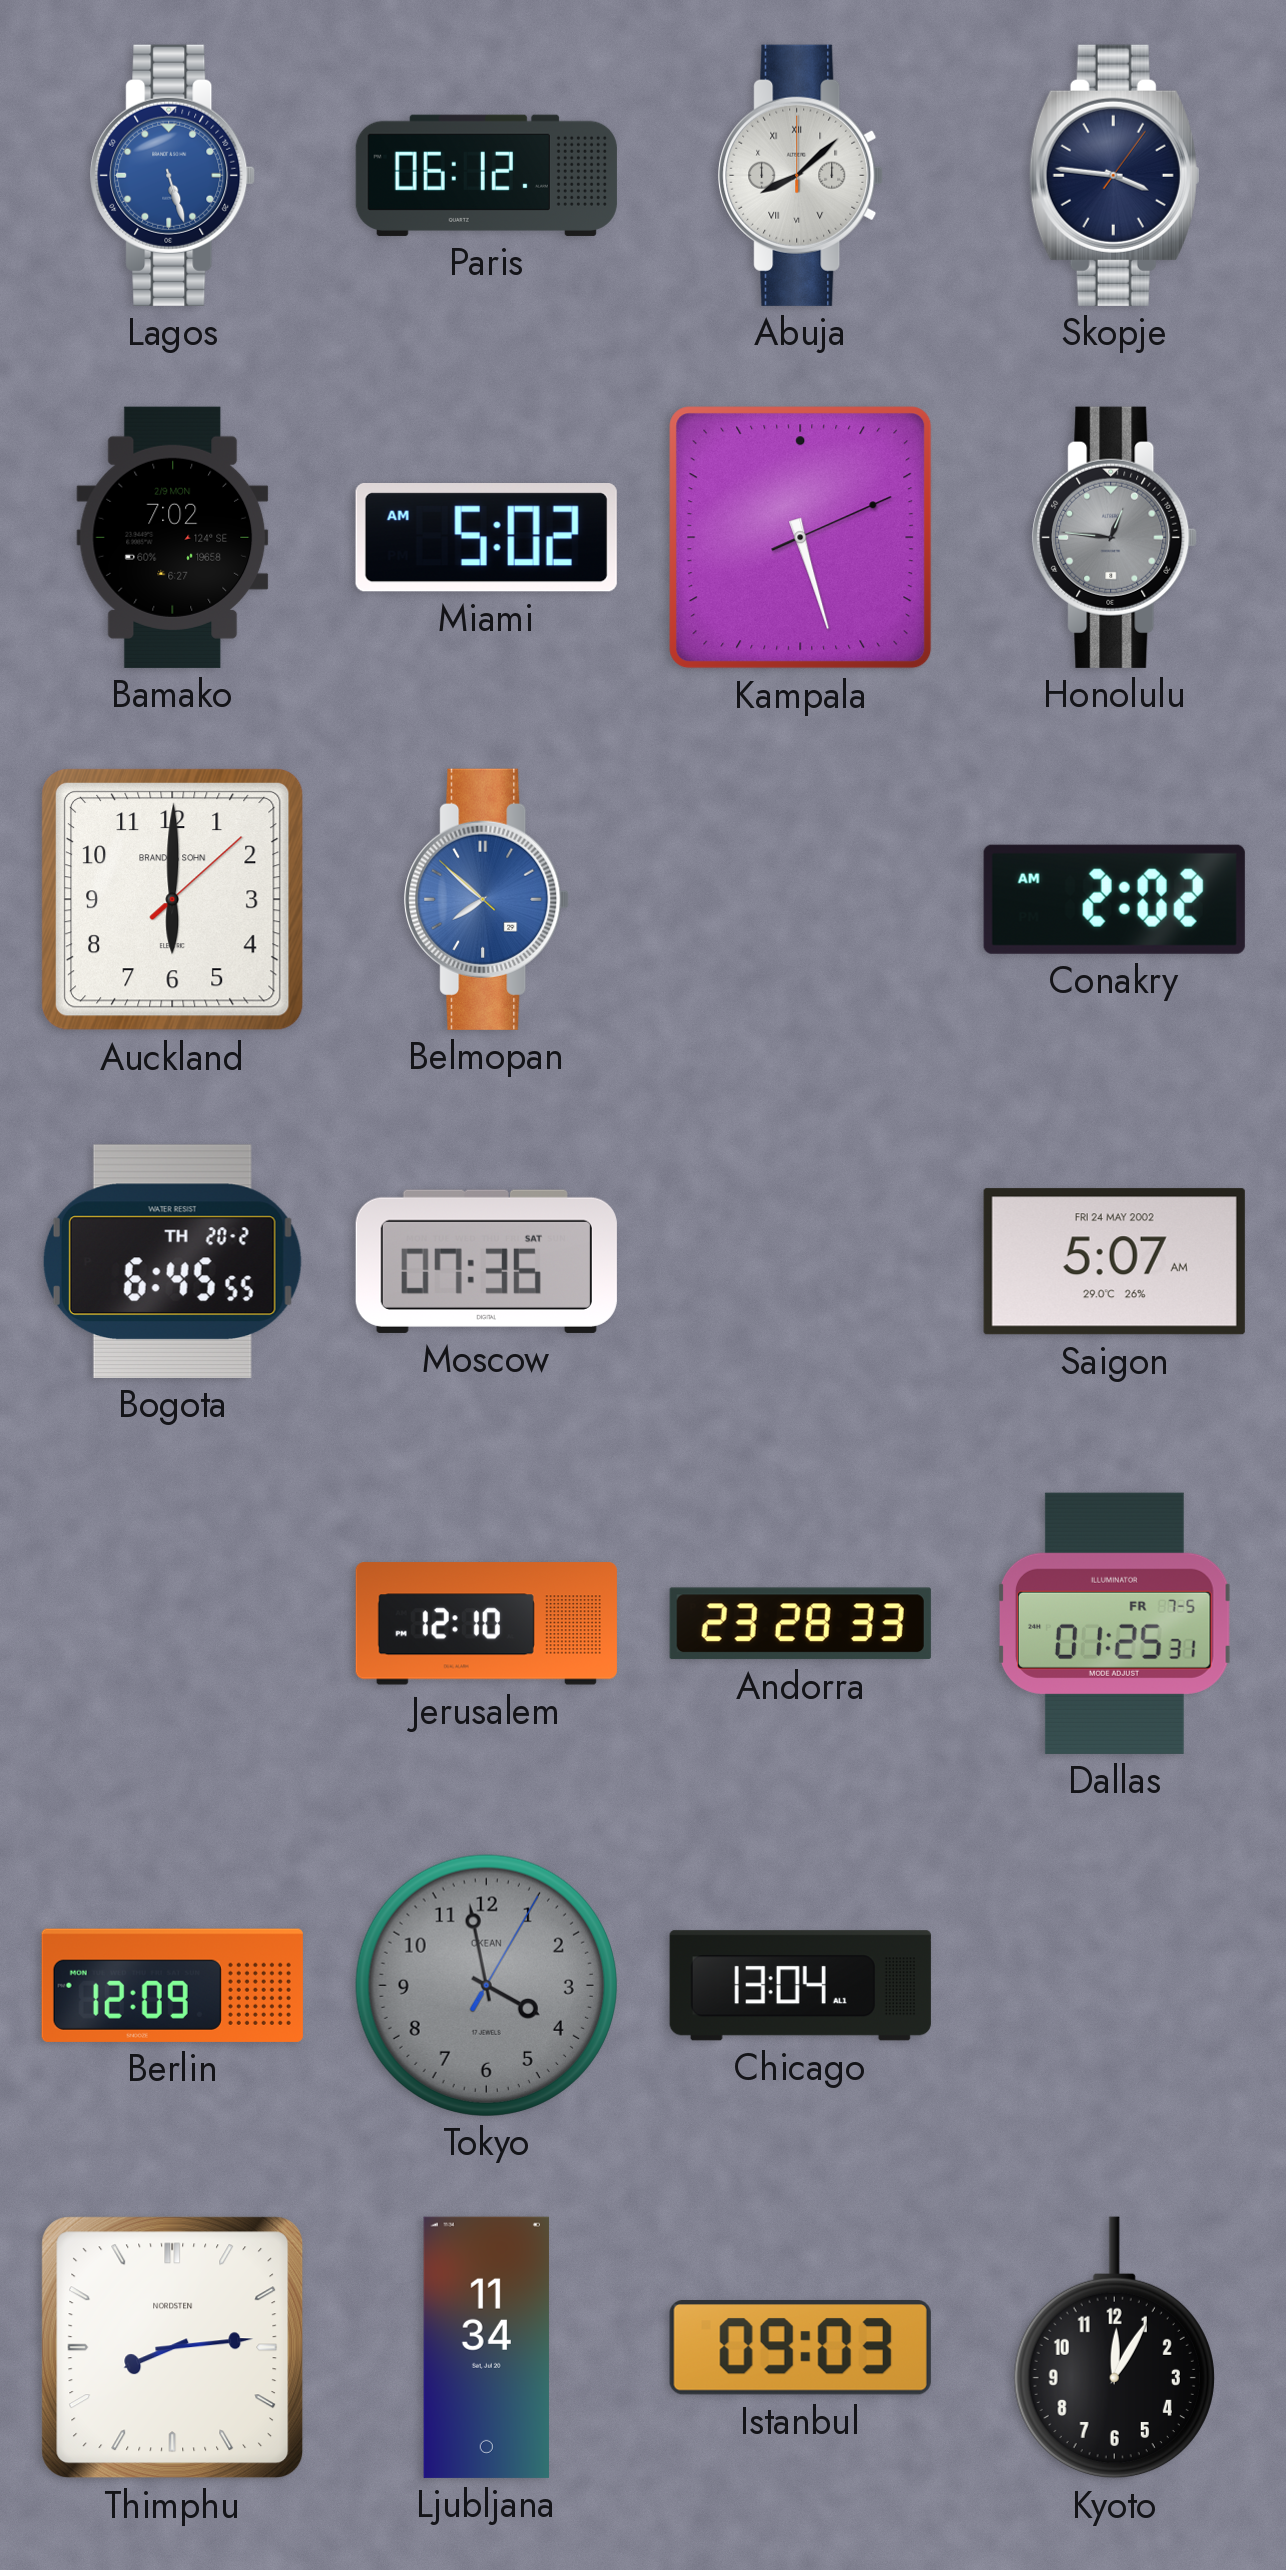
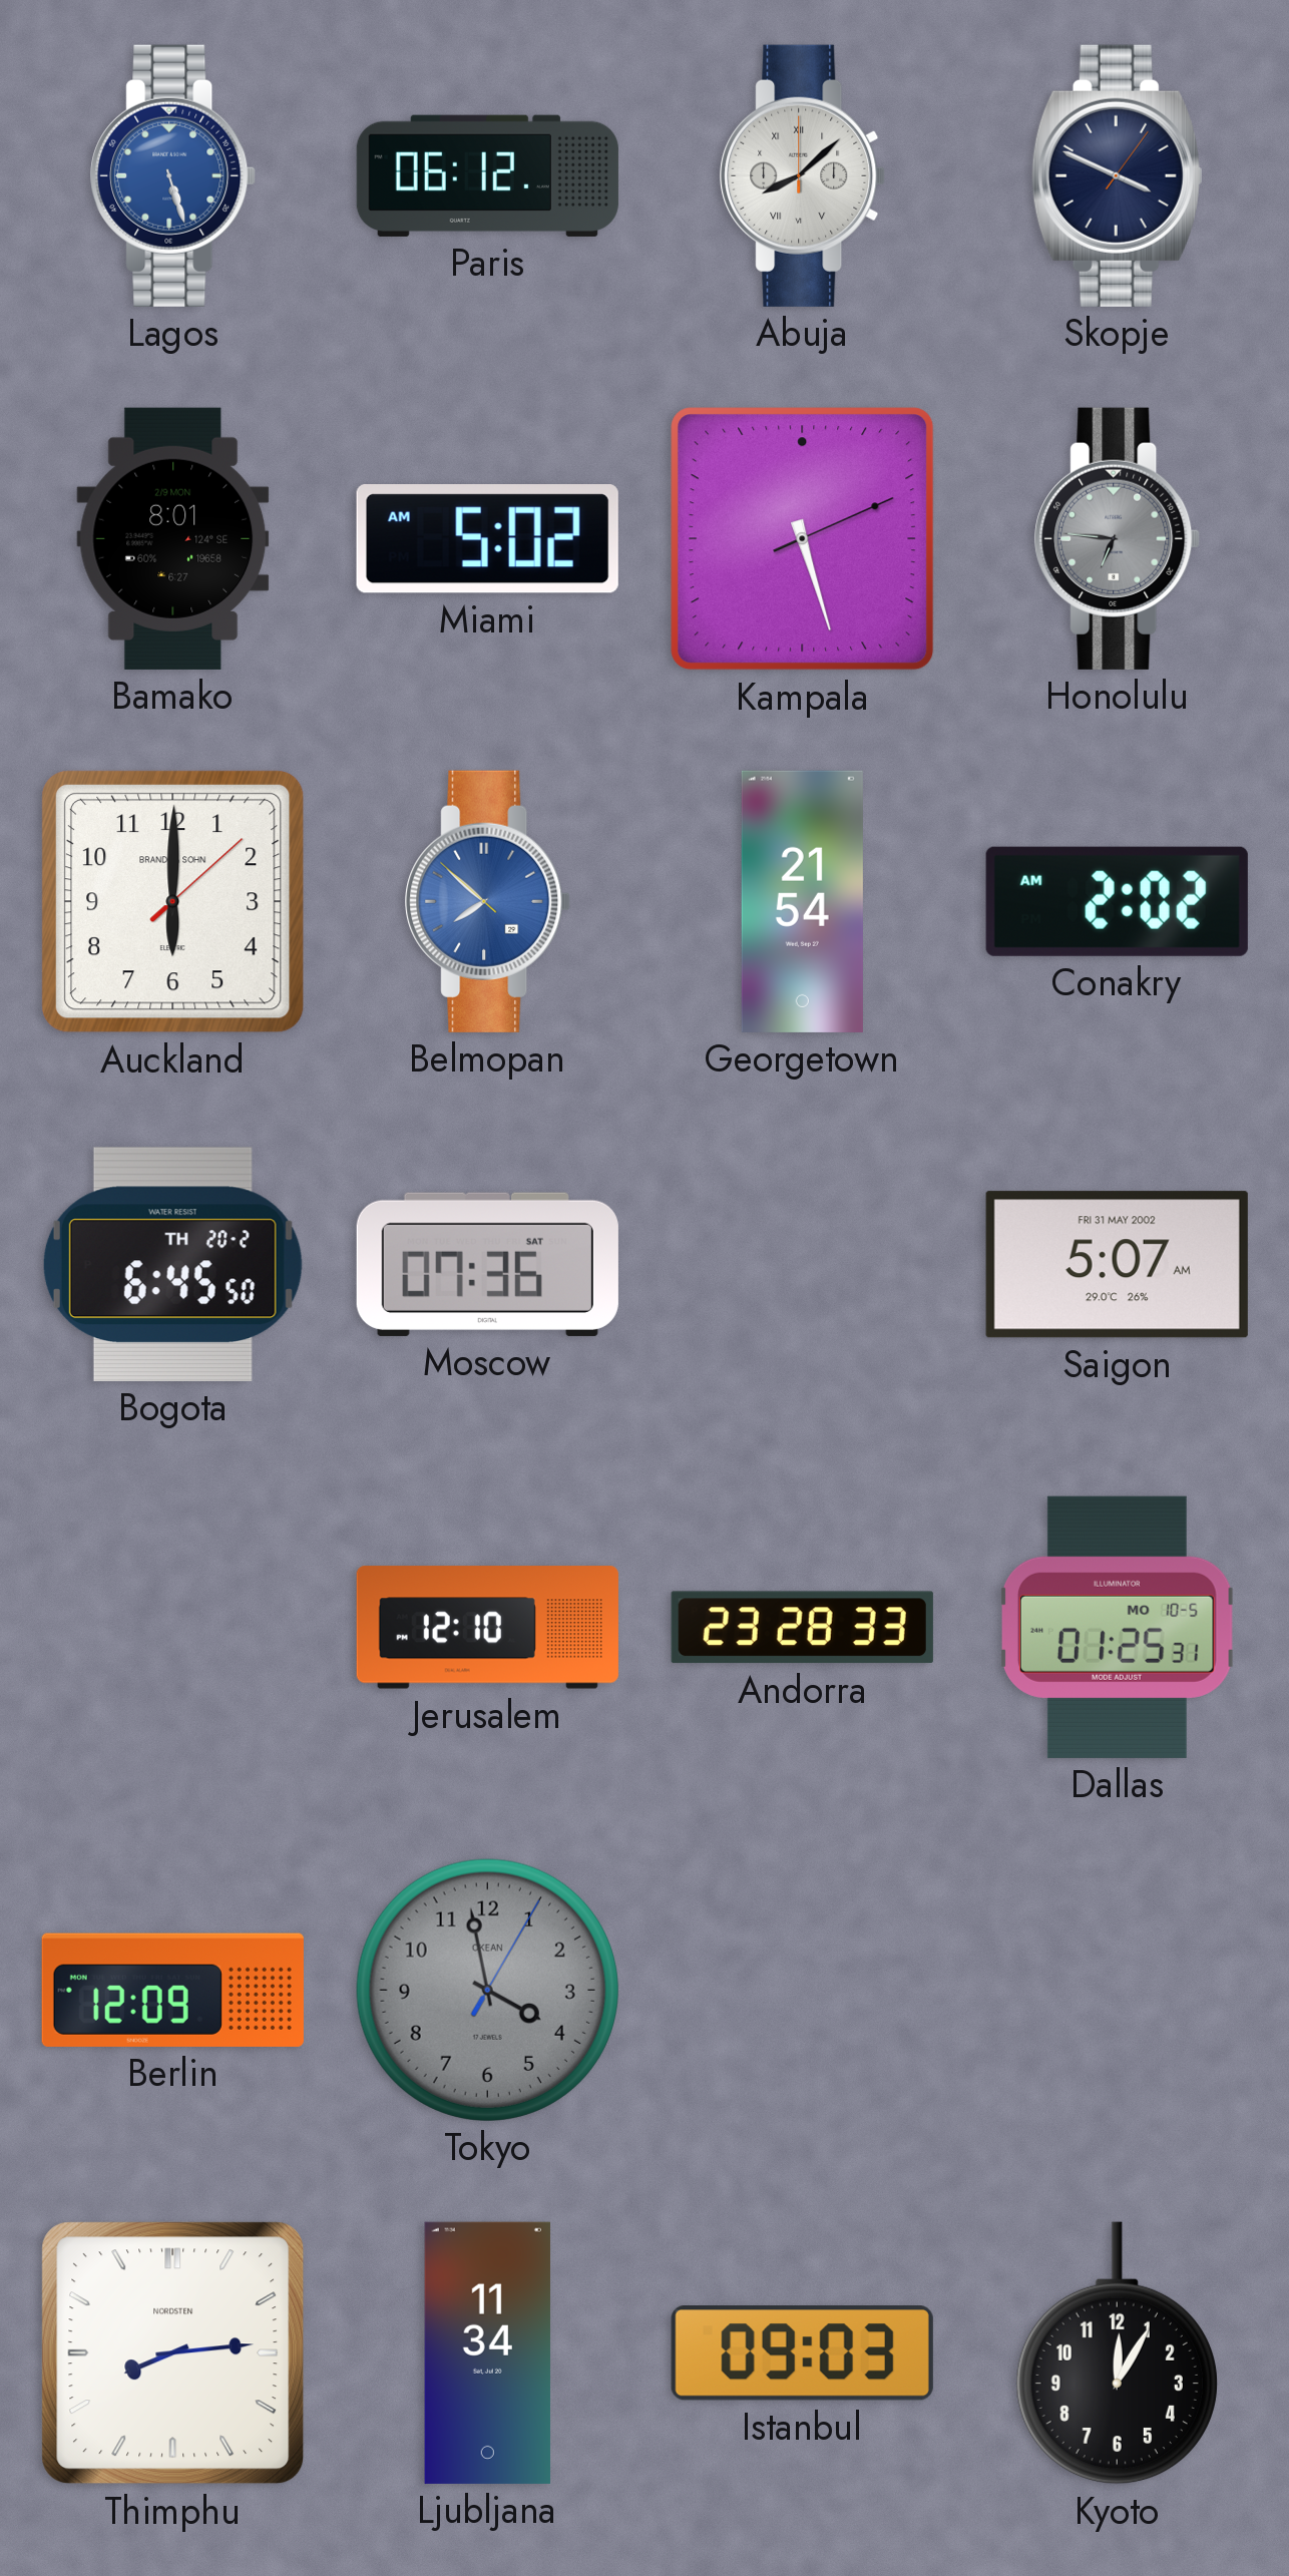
Skopje: 3:46 -> 3:49 (1117, 175)
Bamako: 7:02 -> 8:01 (173, 538)
Honolulu: 12:46 -> 6:46 (1118, 538)
Georgetown: none -> 21:54 (802, 901)
Bogota: 6:45:55 -> 6:45:50 (172, 1264)
Saigon date: FRI 24 MAY 2002 -> FRI 31 MAY 2002 (1117, 1265)
Dallas date: FR 7-5 -> MO 10-5 (1118, 1627)
Chicago: 13:04 -> none (800, 1986)
